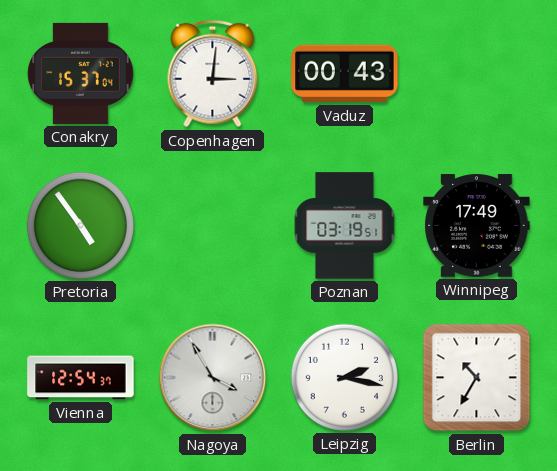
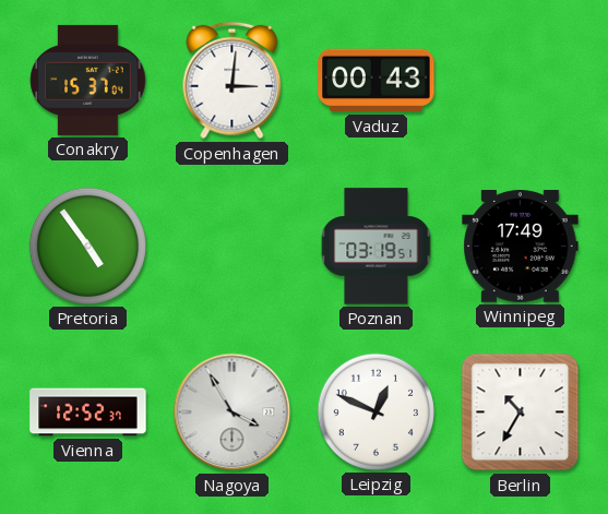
Vienna: 12:54 -> 12:52 (88, 413)
Leipzig: 2:17 -> 12:49 (375, 411)
